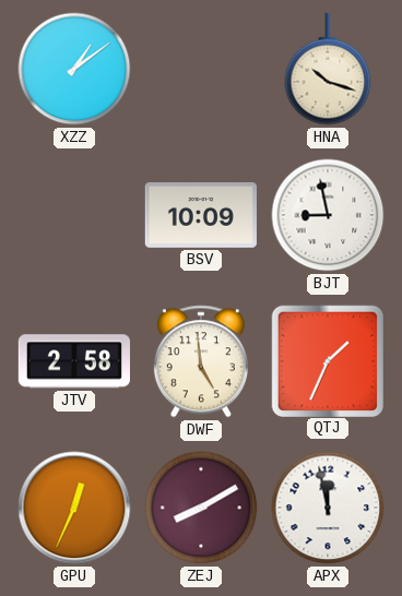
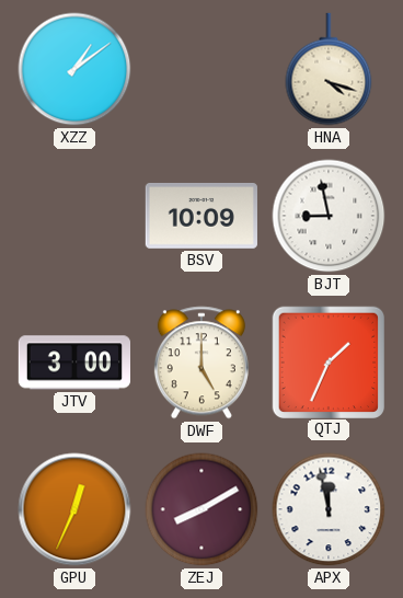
HNA: 10:18 -> 4:18 (329, 69)
JTV: 2:58 -> 3:00 (73, 363)
DWF: 4:59 -> 5:00 (201, 363)
